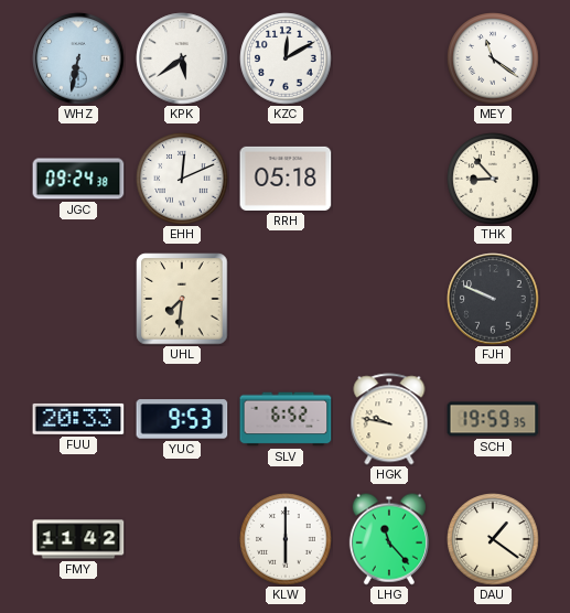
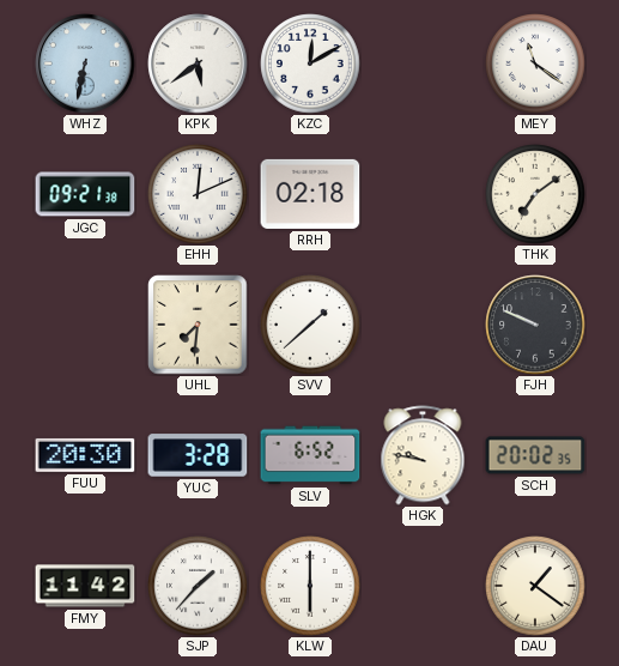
JGC: 09:24 -> 09:21 (85, 194)
RRH: 05:18 -> 02:18 (310, 194)
THK: 8:53 -> 7:09 (535, 194)
SVV: none -> 1:38 (310, 325)
FUU: 20:33 -> 20:30 (85, 455)
YUC: 9:53 -> 3:28 (198, 455)
SCH: 19:59 -> 20:02 (535, 455)
SJP: none -> 1:37 (198, 586)
LHG: 11:23 -> none (389, 539)
